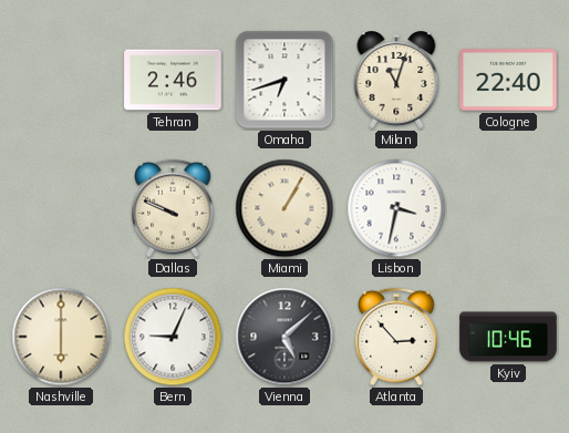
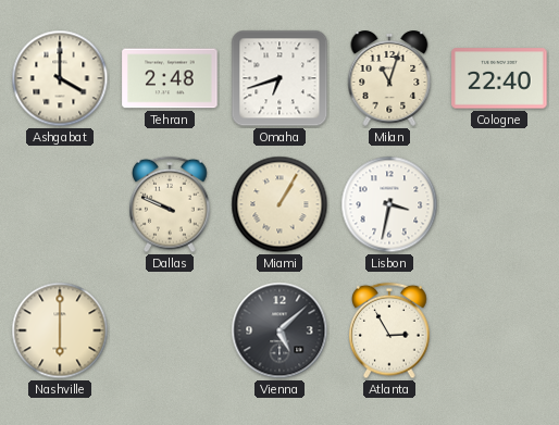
Ashgabat: none -> 4:00 (60, 78)
Tehran: 2:46 -> 2:48 (170, 78)
Bern: 9:04 -> none (173, 337)
Atlanta: 2:53 -> 2:55 (389, 330)
Kyiv: 10:46 -> none (508, 337)
